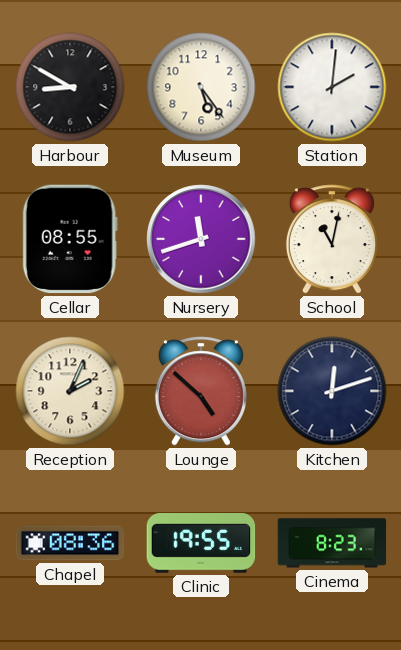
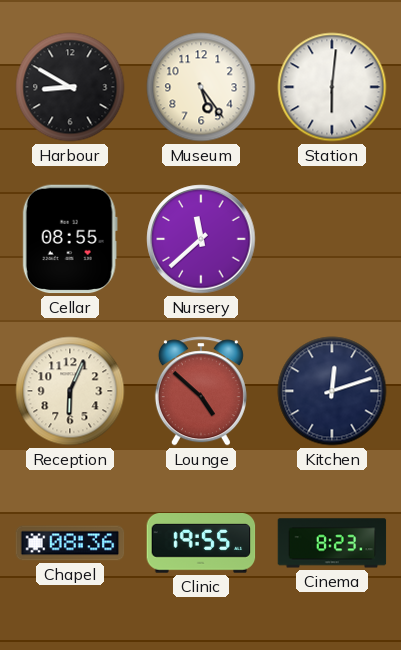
Station: 2:01 -> 6:01 (332, 87)
Nursery: 11:42 -> 11:38 (201, 239)
School: 11:02 -> none (332, 239)
Reception: 2:04 -> 6:04 (70, 391)
